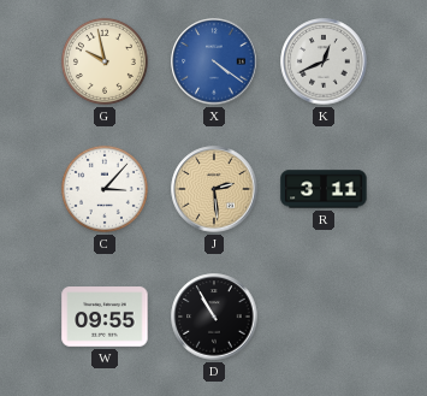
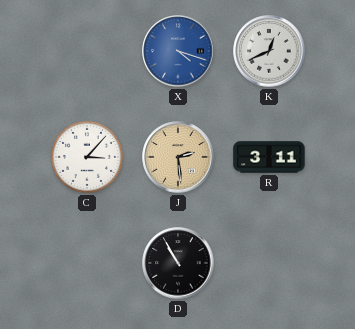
G: 9:58 -> none (105, 61)
X: 4:21 -> 4:18 (178, 51)
W: 09:55 -> none (105, 317)
